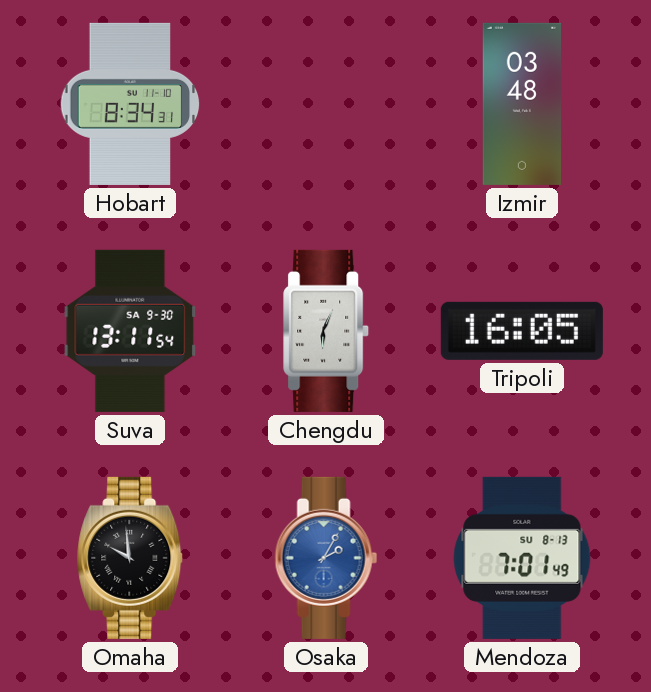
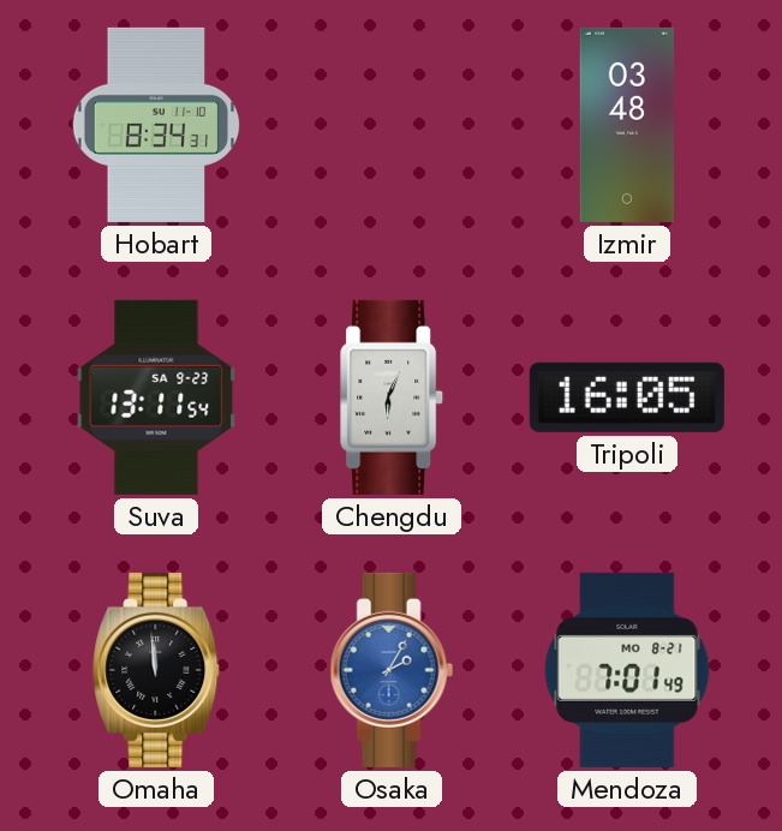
Suva date: SA 9-30 -> SA 9-23 (156, 397)
Omaha: 9:59 -> 11:59 (157, 670)
Mendoza date: SU 8-13 -> MO 8-21 (627, 670)
